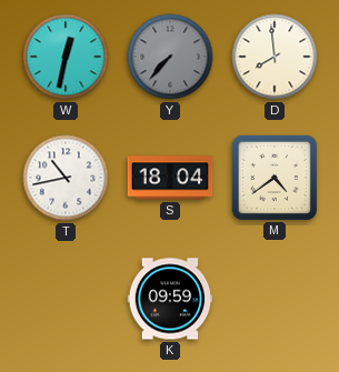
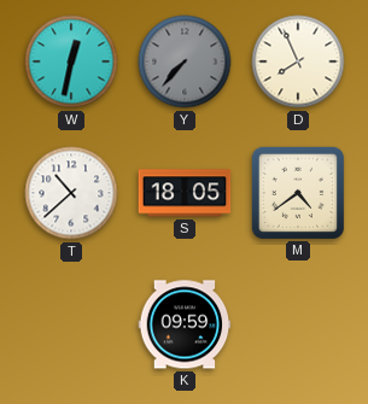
D: 7:59 -> 7:56 (298, 62)
T: 10:43 -> 10:38 (71, 193)
S: 18:04 -> 18:05 (185, 193)
